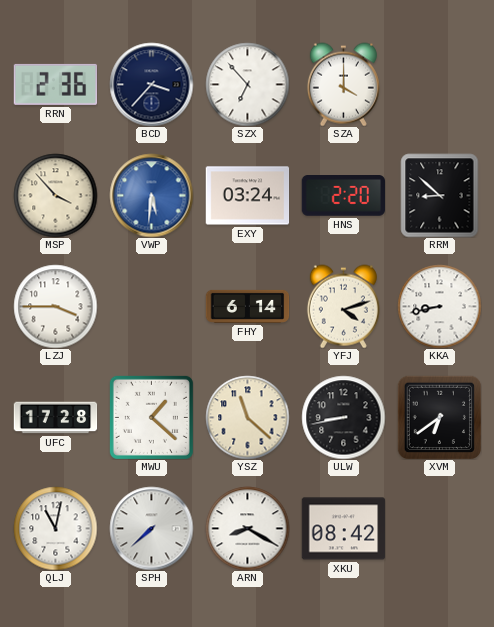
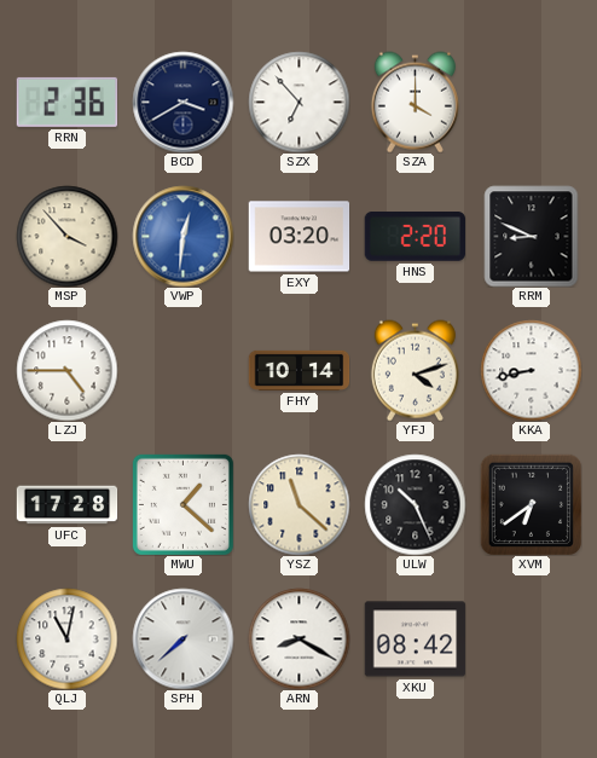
BCD: 3:37 -> 3:40 (182, 102)
VWP: 5:31 -> 12:31 (182, 236)
EXY: 03:24 -> 03:20 (298, 237)
RRM: 8:52 -> 8:49 (532, 236)
LZJ: 3:45 -> 4:45 (66, 370)
FHY: 6:14 -> 10:14 (298, 370)
ULW: 8:43 -> 10:26 (415, 504)
